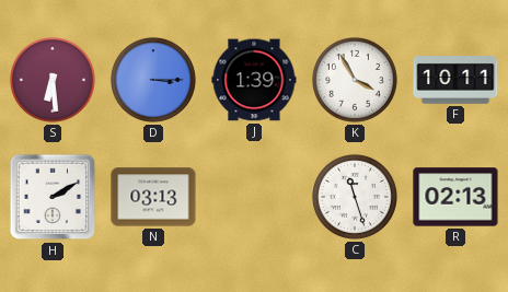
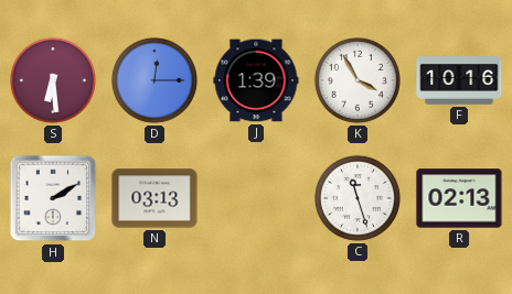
D: 3:15 -> 12:15 (154, 80)
F: 10:11 -> 10:16 (459, 81)
